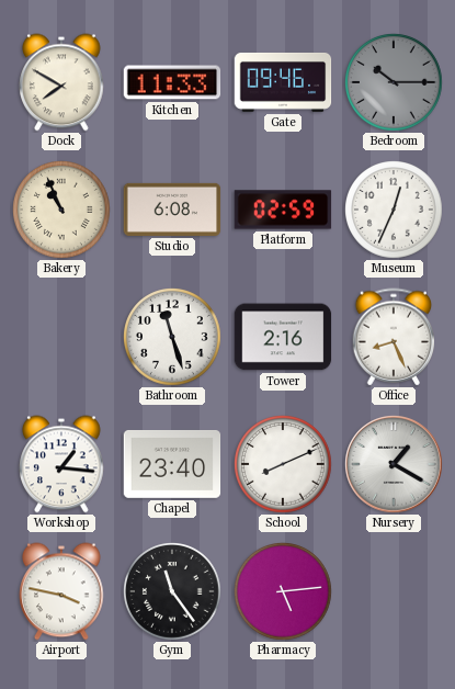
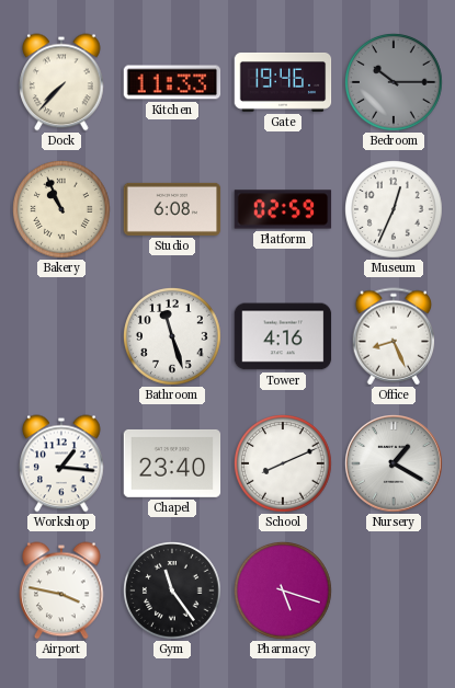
Dock: 7:50 -> 7:37 (61, 82)
Gate: 09:46 -> 19:46 (283, 82)
Tower: 2:16 -> 4:16 (283, 336)
Pharmacy: 5:14 -> 5:18 (284, 592)
